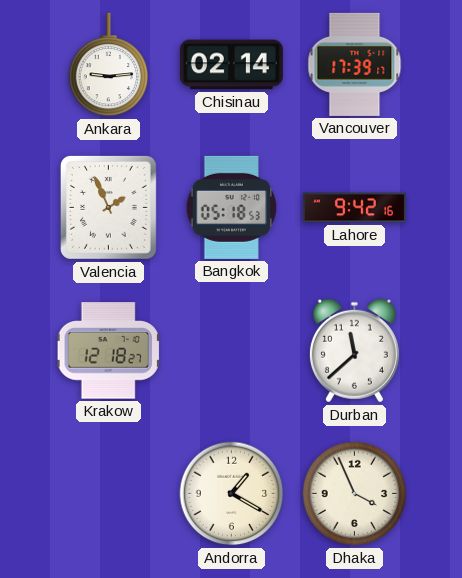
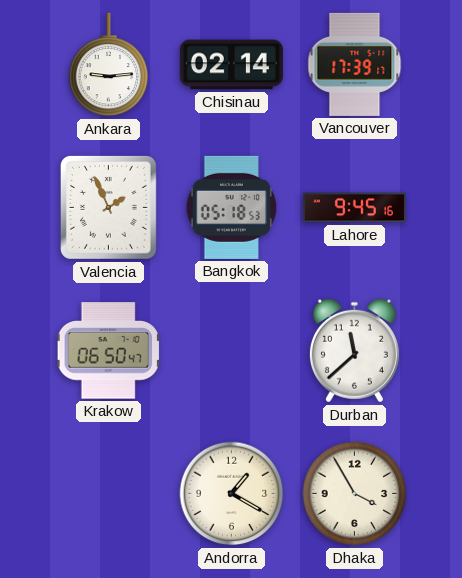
Lahore: 9:42 -> 9:45 (354, 208)
Krakow: 12:18 -> 06:50 (108, 351)
Dhaka: 3:56 -> 3:55 (355, 494)
